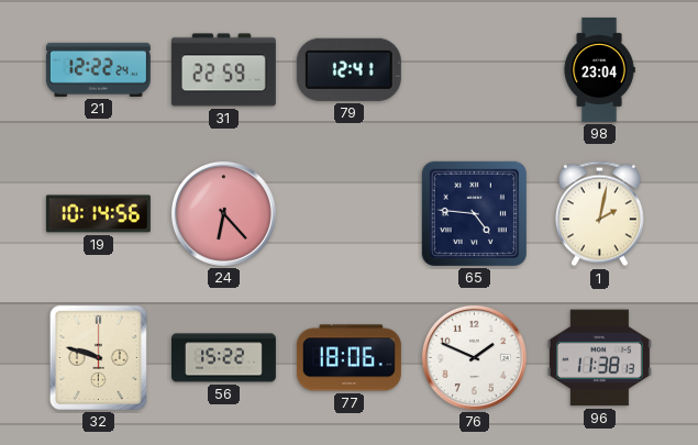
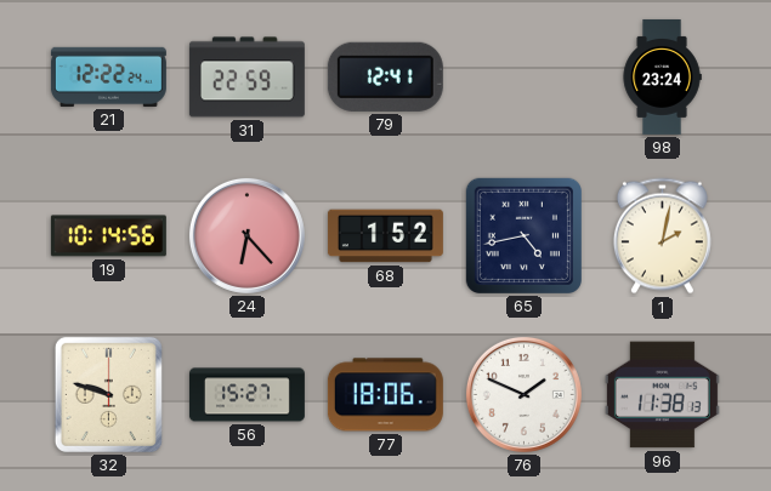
98: 23:04 -> 23:24 (662, 76)
68: none -> 1:52 (385, 236)
65: 4:46 -> 4:43 (523, 235)
56: 15:22 -> 15:27 (246, 395)
